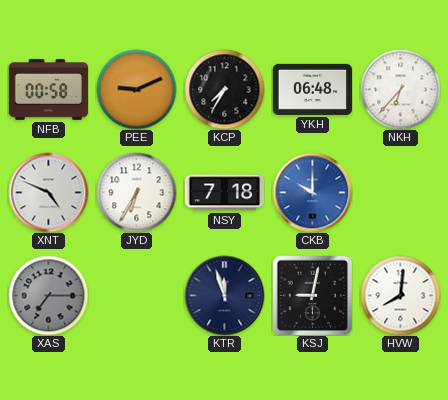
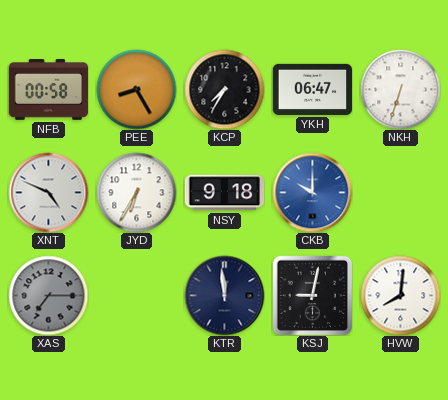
PEE: 9:11 -> 8:25 (136, 89)
YKH: 06:48 -> 06:47 (312, 89)
NKH: 6:37 -> 6:33 (400, 89)
NSY: 7:18 -> 9:18 (224, 193)
KTR: 11:57 -> 11:59 (224, 295)
